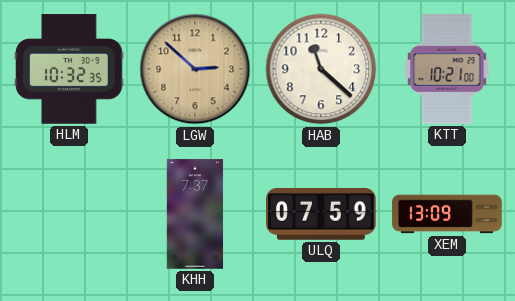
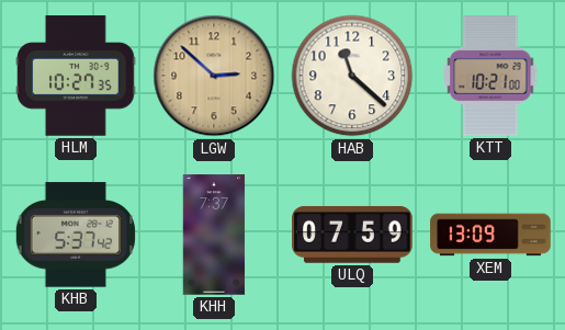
HLM: 10:32 -> 10:27 (76, 76)
KHB: none -> 5:37 (76, 235)
